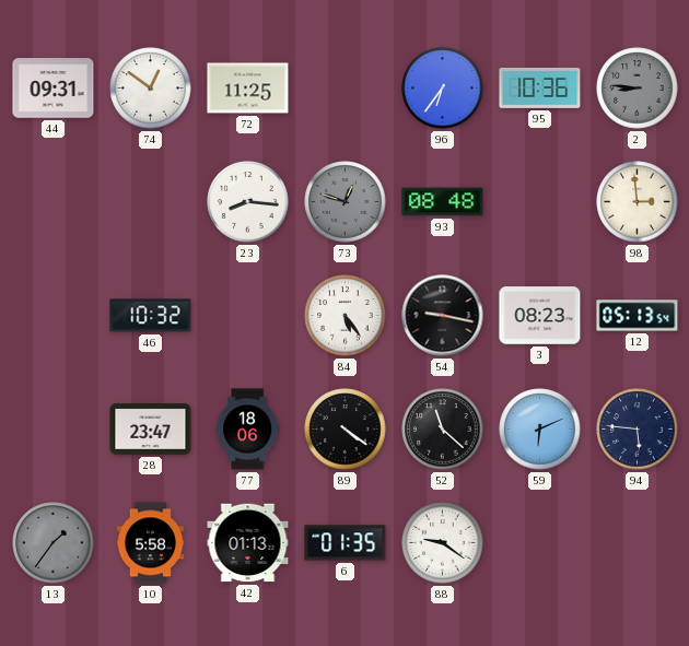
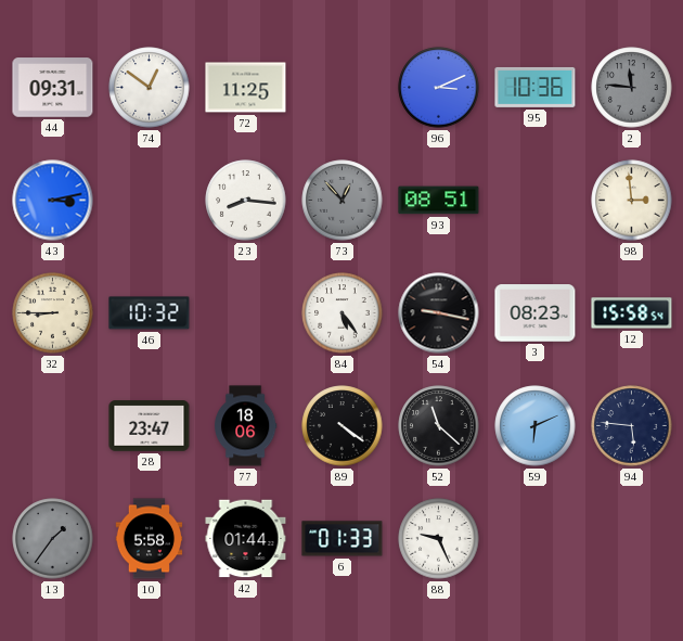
96: 6:36 -> 3:11 (439, 88)
2: 8:46 -> 11:46 (632, 88)
43: none -> 3:13 (53, 201)
73: 12:48 -> 12:53 (343, 201)
93: 08:48 -> 08:51 (439, 201)
32: none -> 8:45 (53, 313)
12: 05:13 -> 15:58 (632, 313)
42: 01:13 -> 01:44 (246, 539)
6: 01:35 -> 01:33 (343, 539)
88: 9:21 -> 9:26 (439, 539)
